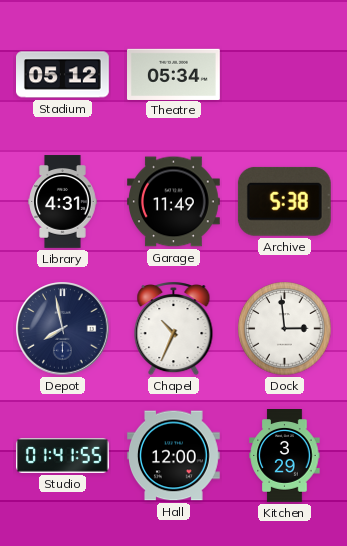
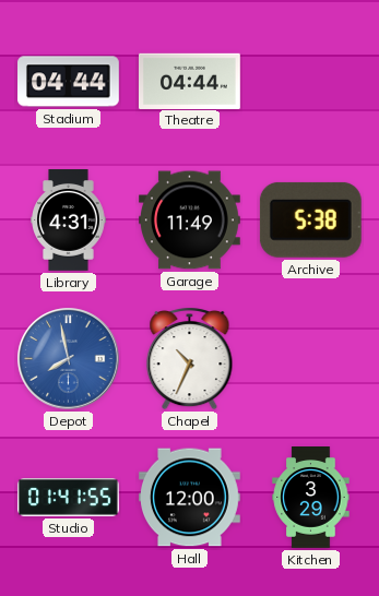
Stadium: 05:12 -> 04:44 (69, 82)
Theatre: 05:34 -> 04:44 (190, 81)
Depot dial: navy -> blue (69, 359)
Dock: 2:59 -> none (285, 329)
